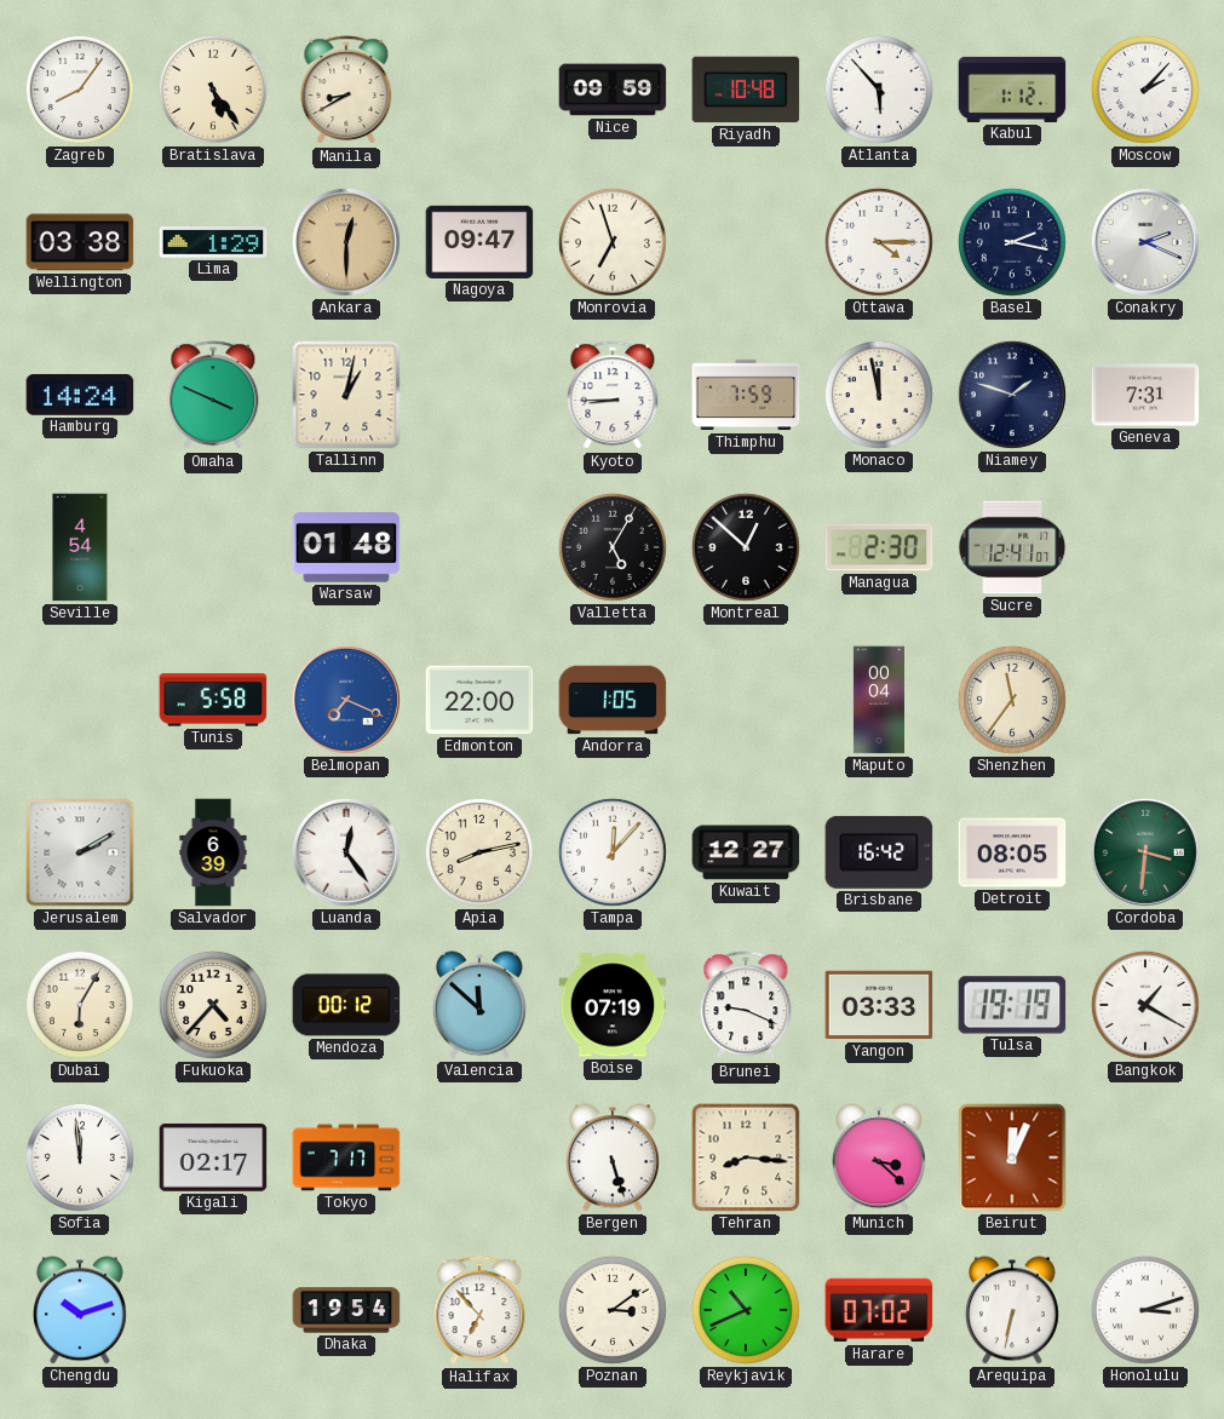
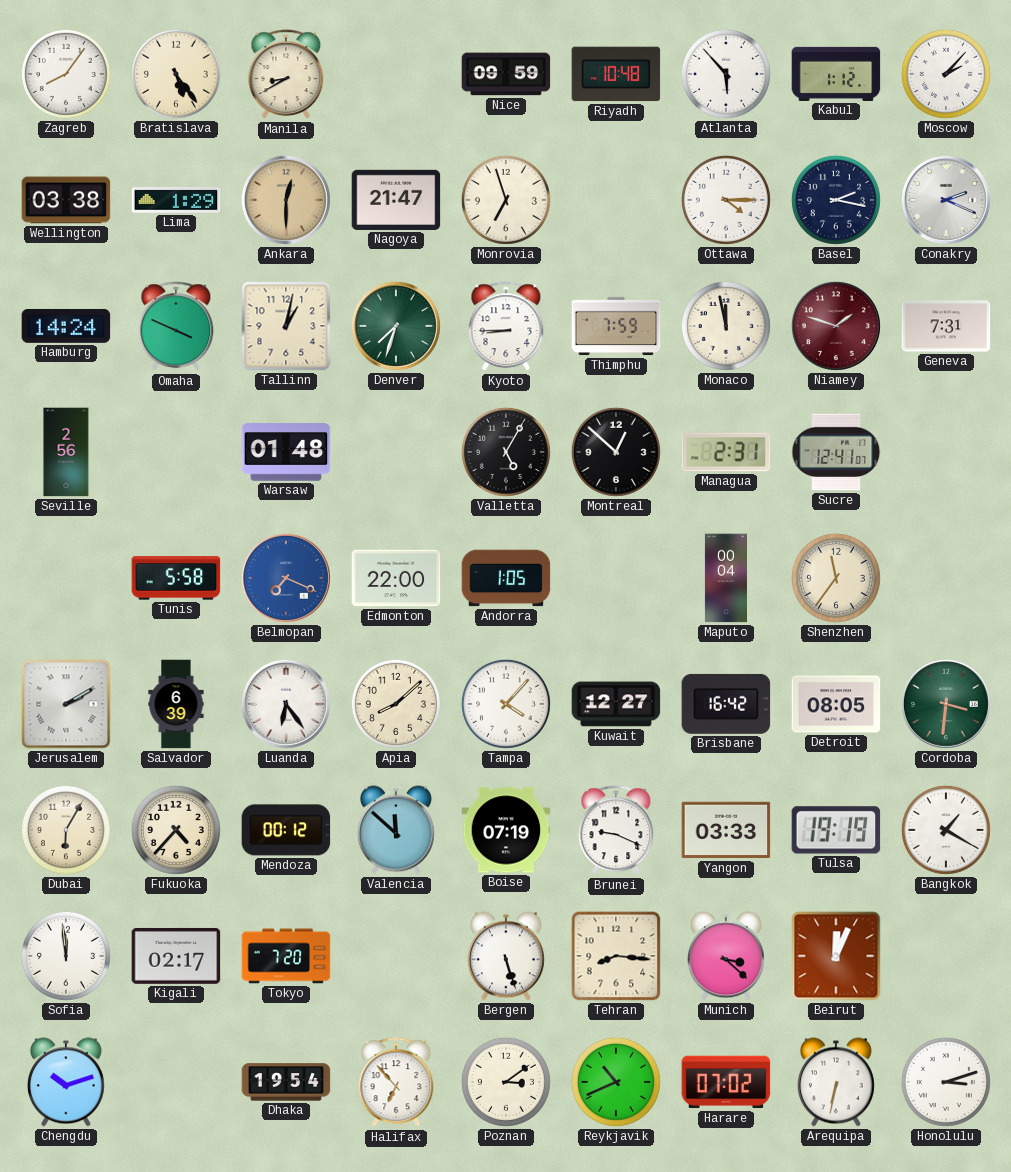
Nagoya: 09:47 -> 21:47 (396, 200)
Denver: none -> 7:33 (396, 326)
Niamey dial: navy -> burgundy (836, 326)
Seville: 4:54 -> 2:56 (66, 452)
Managua: 2:30 -> 2:31 (726, 452)
Luanda: 12:24 -> 6:24 (286, 704)
Apia: 8:13 -> 8:08 (396, 704)
Tampa: 12:07 -> 4:07 (506, 704)
Tokyo: 7:17 -> 7:20 (286, 956)
